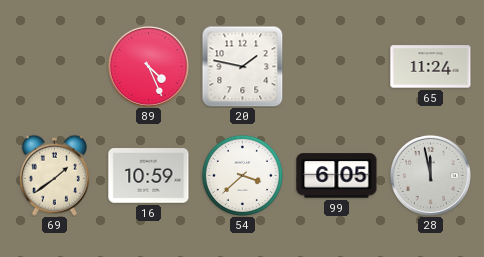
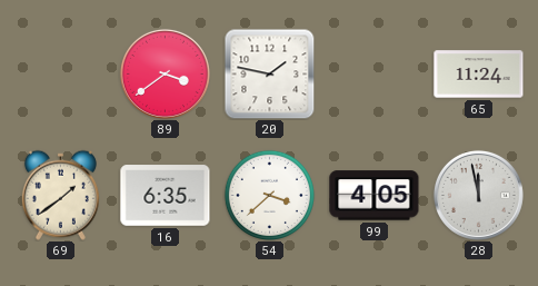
89: 4:26 -> 3:39 (165, 73)
16: 10:59 -> 6:35 (166, 196)
99: 6:05 -> 4:05 (375, 196)
